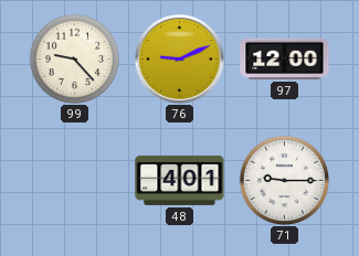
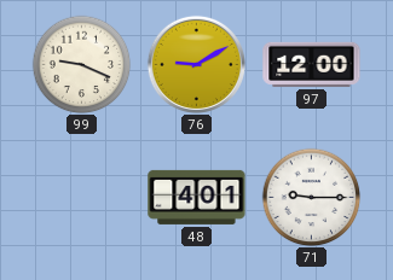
99: 9:23 -> 9:19 (81, 64)
76: 9:11 -> 9:10 (196, 64)
